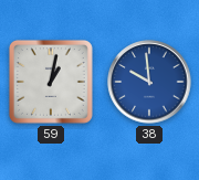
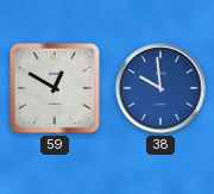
59: 1:02 -> 12:50 (55, 88)
